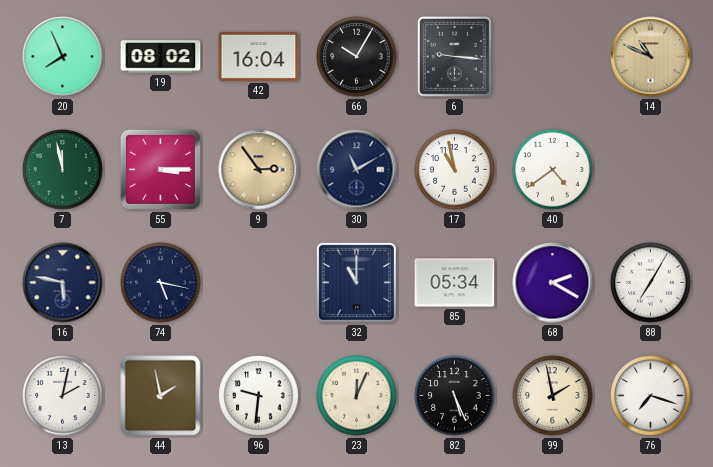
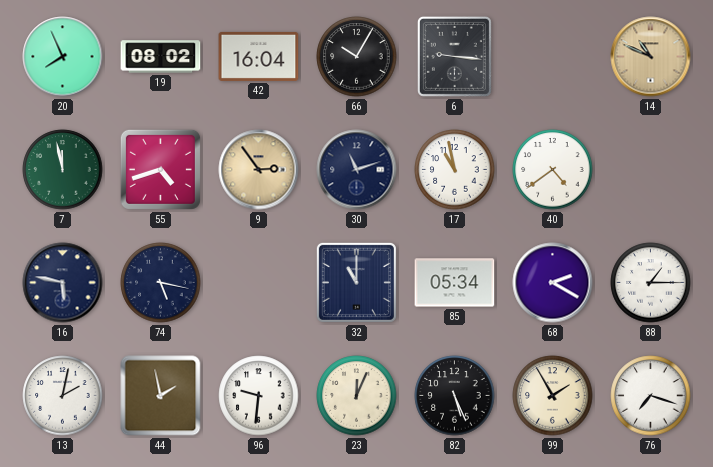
55: 3:15 -> 4:42 (160, 169)
30: 11:10 -> 11:12 (357, 170)
88: 7:05 -> 1:15 (651, 283)
99: 1:58 -> 1:55 (553, 396)
